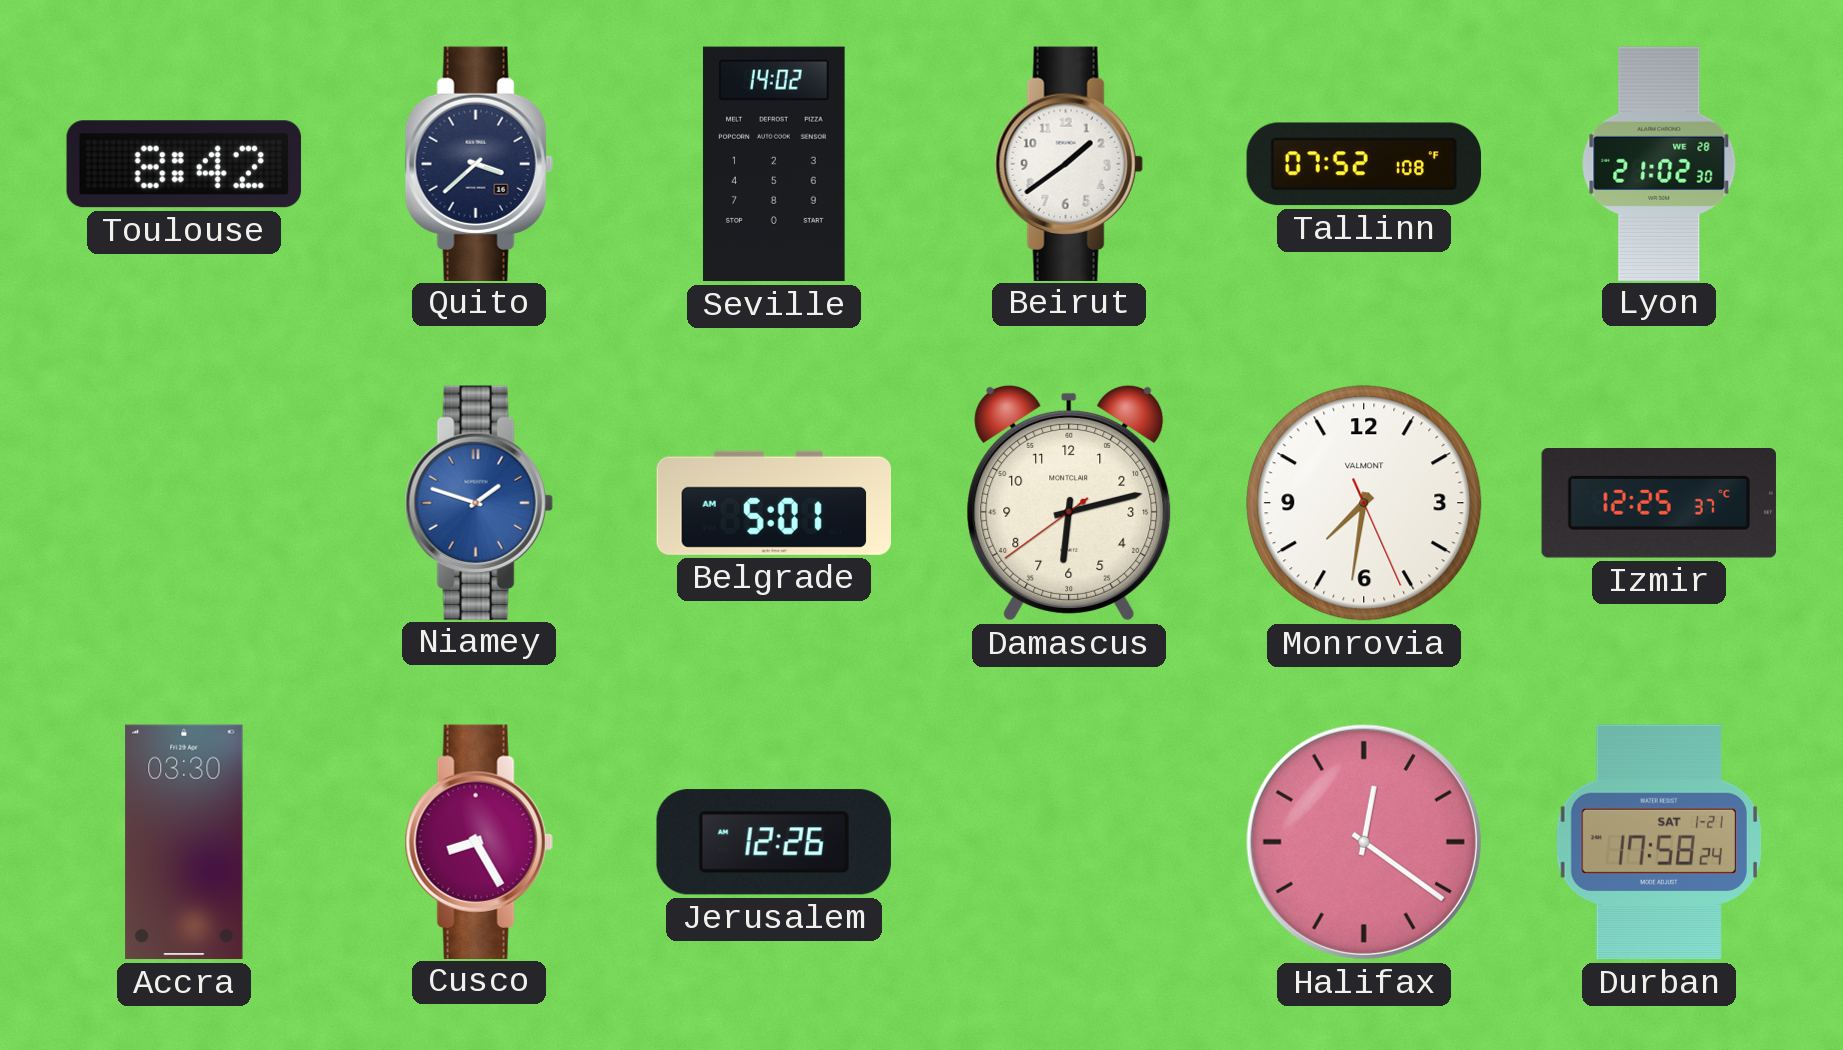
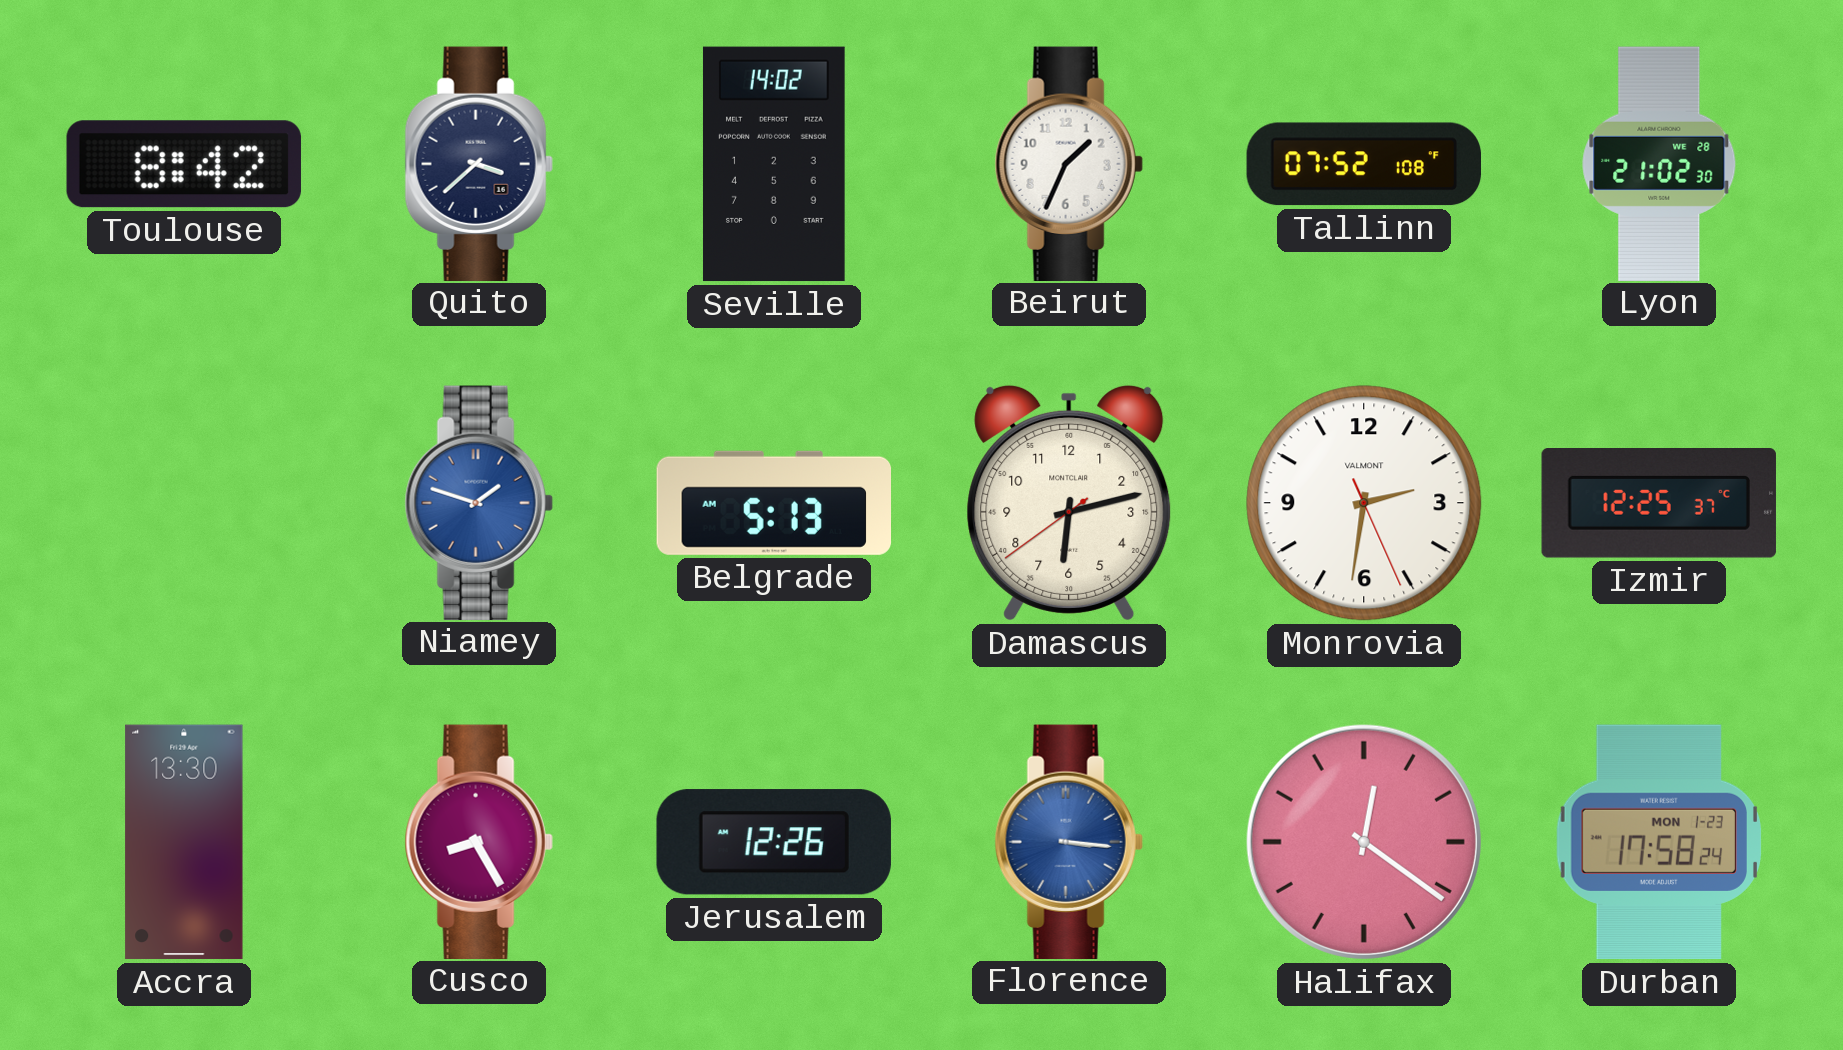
Beirut: 1:39 -> 1:34 (1069, 163)
Belgrade: 5:01 -> 5:13 (773, 503)
Monrovia: 7:31 -> 2:31 (1364, 503)
Accra: 03:30 -> 13:30 (184, 842)
Florence: none -> 3:16 (1069, 841)
Durban date: SAT 1-21 -> MON 1-23 (1659, 842)
